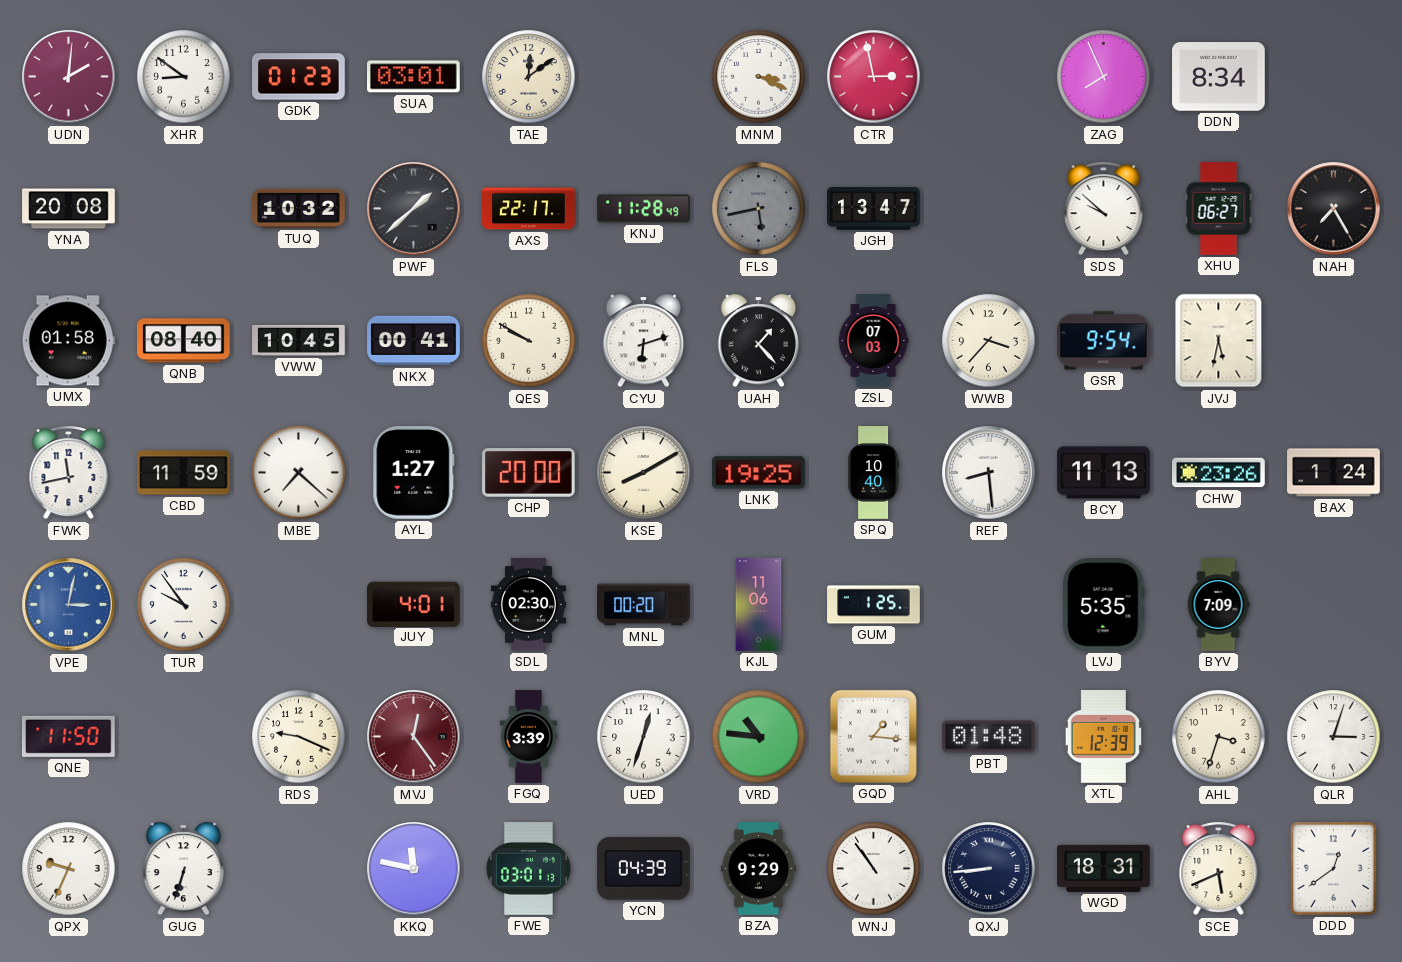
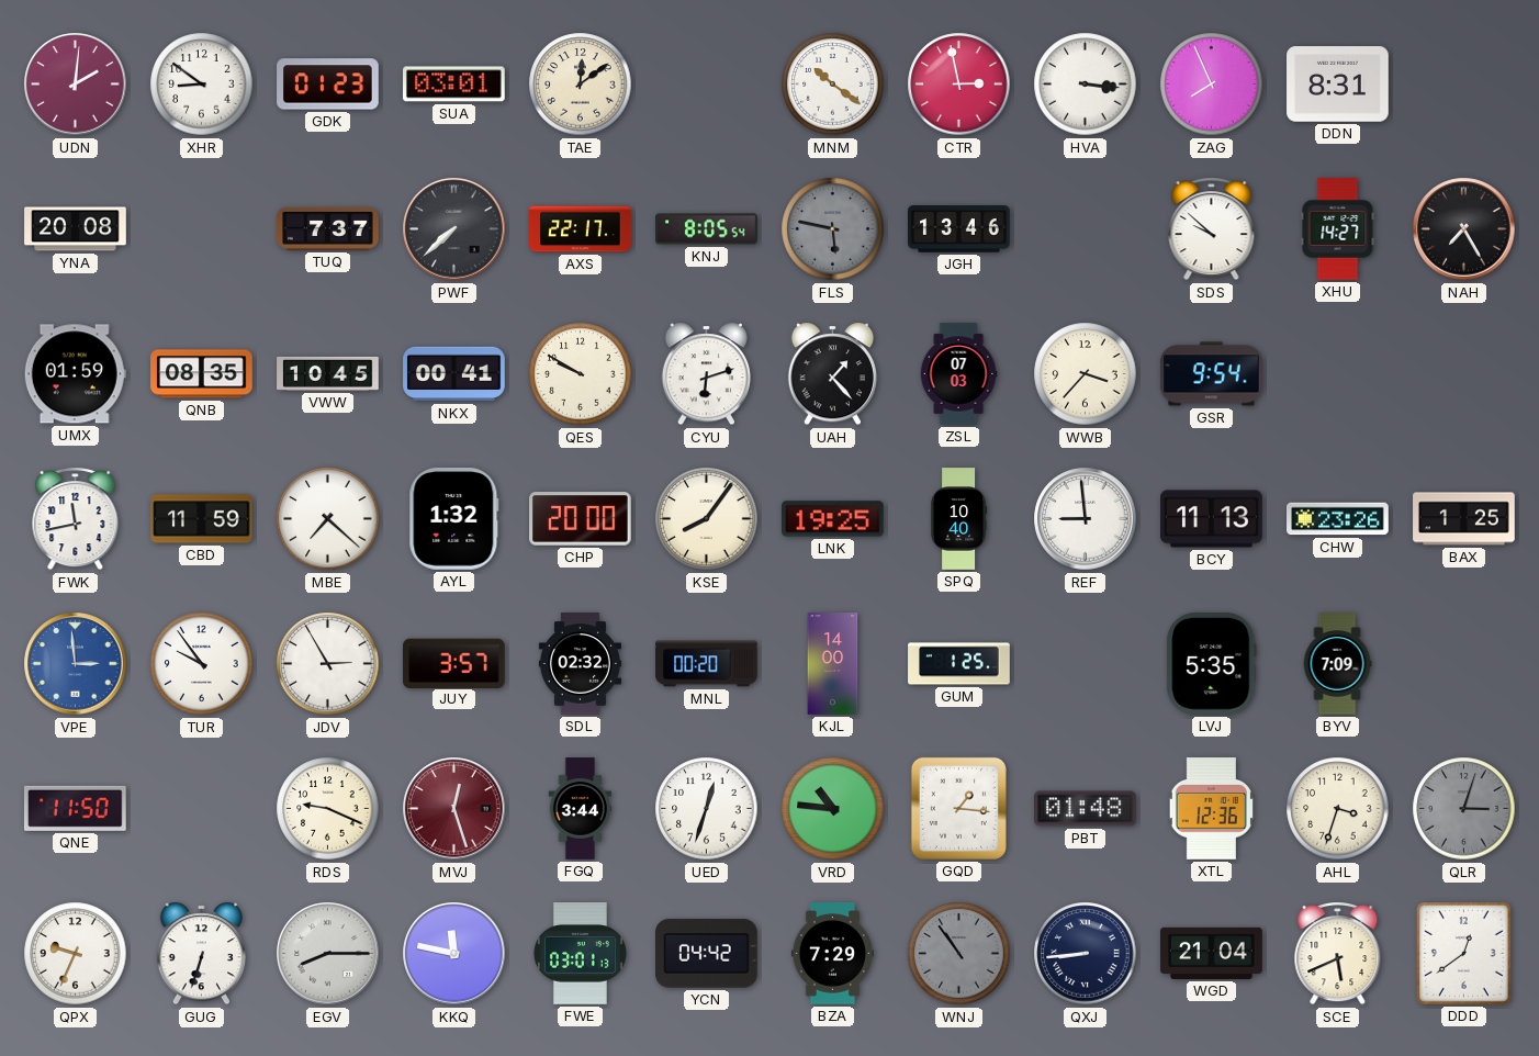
MNM: 3:19 -> 10:21 (833, 85)
HVA: none -> 3:16 (1086, 85)
DDN: 8:34 -> 8:31 (1338, 85)
TUQ: 10:32 -> 7:37 (328, 228)
PWF: 1:38 -> 7:38 (454, 229)
KNJ: 11:28 -> 8:05 (707, 229)
FLS: 5:43 -> 5:47 (833, 229)
JGH: 13:47 -> 13:46 (959, 229)
XHU: 06:27 -> 14:27 (1338, 229)
UMX: 01:58 -> 01:59 (75, 374)
QNB: 08:40 -> 08:35 (202, 374)
JVJ: 5:32 -> none (1219, 341)
AYL: 1:27 -> 1:32 (454, 519)
KSE: 8:10 -> 8:06 (707, 519)
REF: 8:29 -> 8:59 (1086, 519)
BAX: 1:24 -> 1:25 (1464, 519)
VPE: 3:02 -> 2:59 (76, 664)
JDV: none -> 2:55 (328, 664)
JUY: 4:01 -> 3:57 (454, 663)
SDL: 02:30 -> 02:32 (580, 664)
KJL: 11:06 -> 14:00 (833, 664)
MVJ: 12:24 -> 12:27 (454, 809)
FGQ: 3:39 -> 3:44 (581, 809)
XTL: 12:39 -> 12:36 (1211, 809)
QLR dial: white -> grey (1464, 809)
EGV: none -> 8:15 (328, 954)
YCN: 04:39 -> 04:42 (707, 954)
BZA: 9:29 -> 7:29 (832, 954)
WNJ dial: white -> grey (959, 954)
WGD: 18:31 -> 21:04 (1212, 953)
